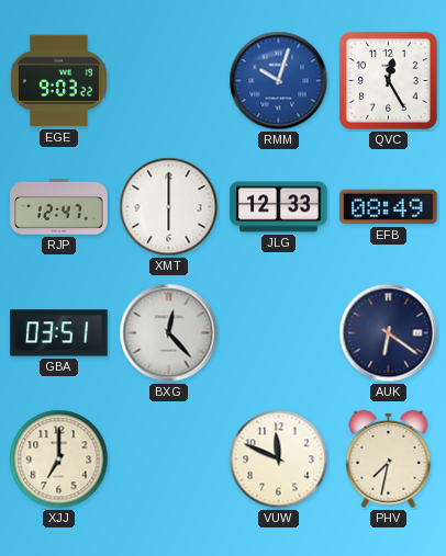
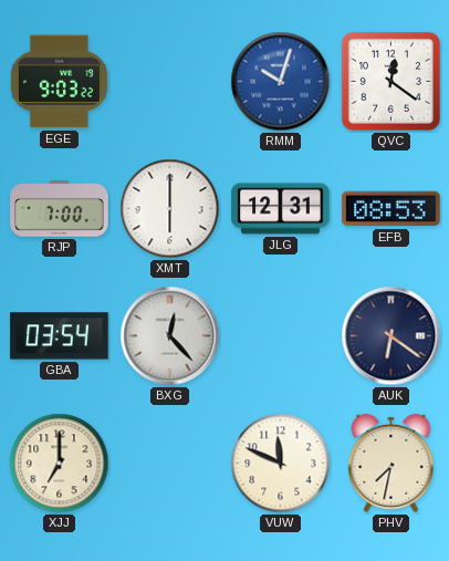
QVC: 12:25 -> 12:21 (390, 81)
RJP: 12:47 -> 7:00 (60, 209)
JLG: 12:33 -> 12:31 (281, 209)
EFB: 08:49 -> 08:53 (391, 209)
GBA: 03:51 -> 03:54 (60, 336)
